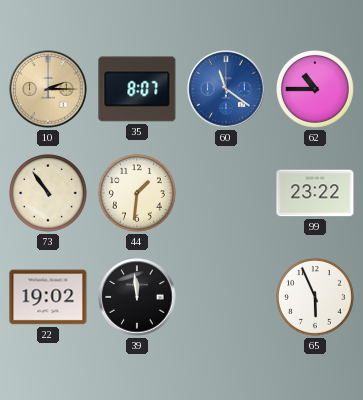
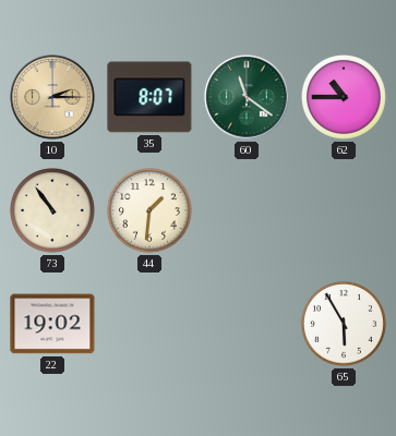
60 dial: blue -> green (247, 97)
99: 23:22 -> none (315, 193)
39: 11:59 -> none (137, 297)
65: 5:56 -> 5:55 (345, 325)
